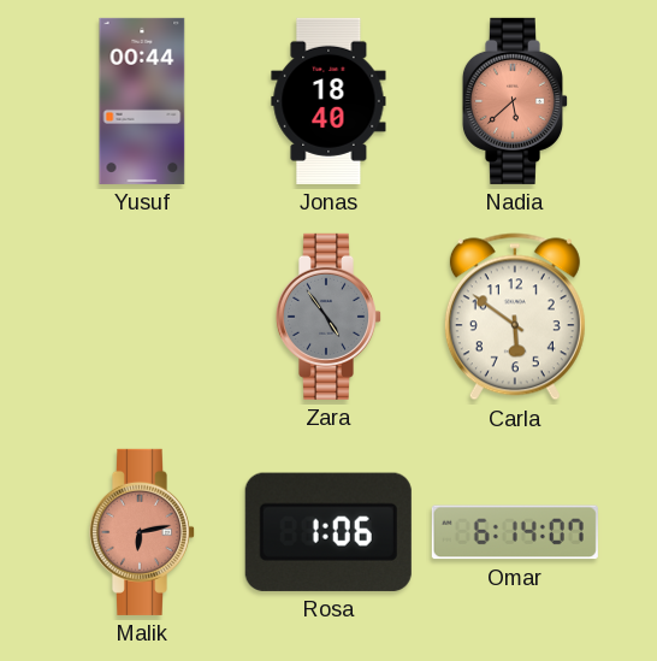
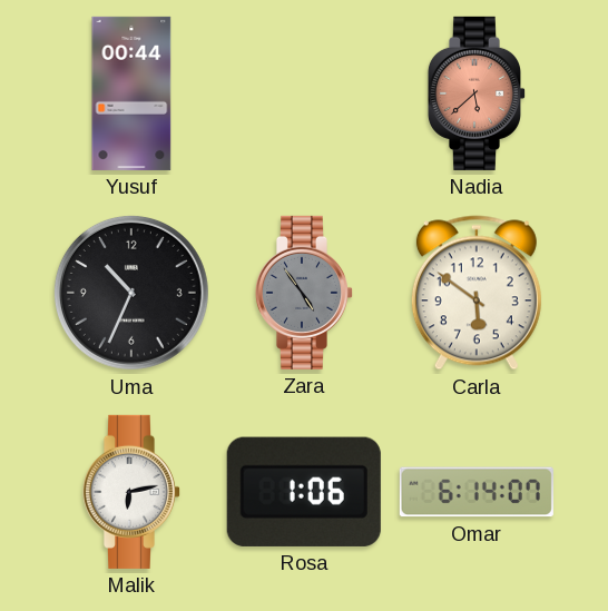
Jonas: 18:40 -> none (328, 101)
Uma: none -> 10:34 (131, 293)
Malik dial: salmon -> white (130, 492)
